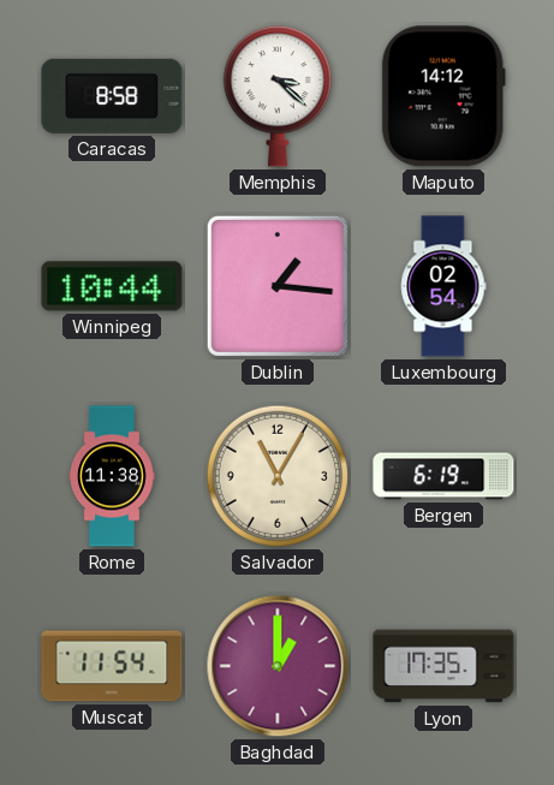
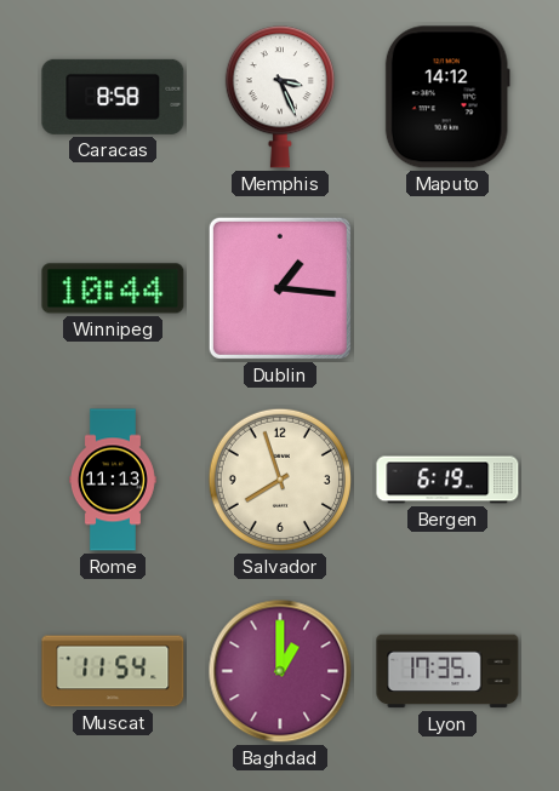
Memphis: 3:22 -> 3:26 (280, 97)
Luxembourg: 02:54 -> none (443, 286)
Rome: 11:38 -> 11:13 (113, 480)
Salvador: 11:05 -> 7:57 (280, 480)
